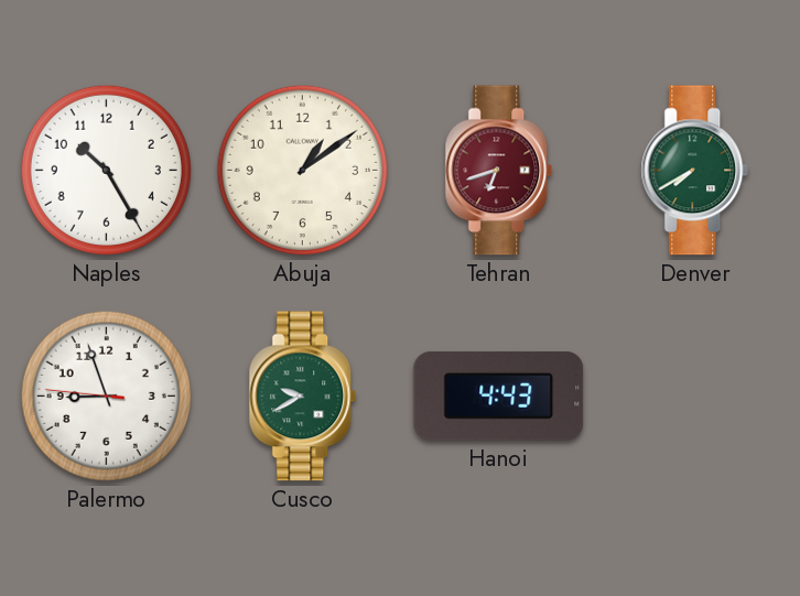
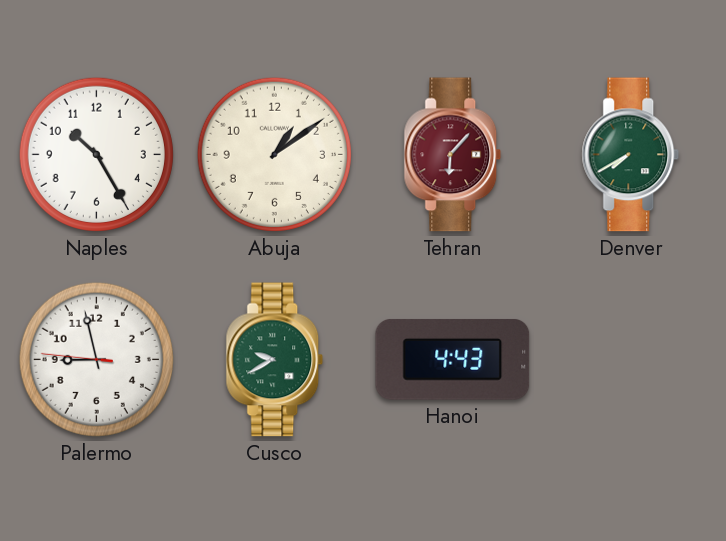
Tehran: 6:42 -> 6:07 (453, 155)
Palermo: 8:56 -> 8:57 (96, 359)
